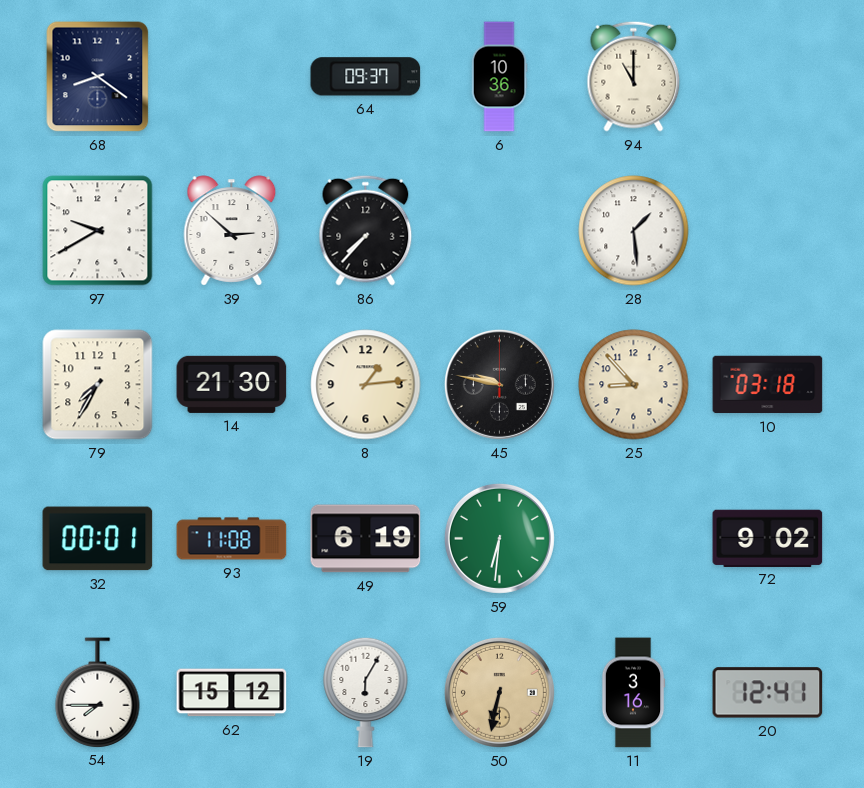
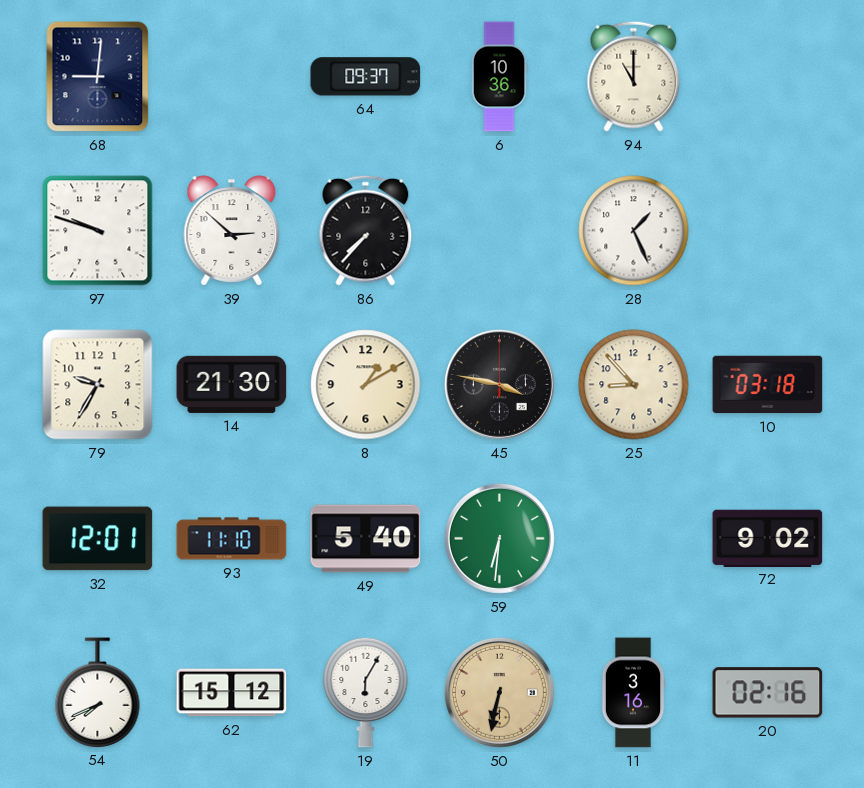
68: 8:21 -> 9:01 (98, 77)
97: 9:40 -> 9:48 (98, 231)
28: 1:29 -> 1:26 (634, 231)
79: 7:35 -> 9:35 (98, 385)
8: 1:14 -> 1:10 (366, 385)
45: 9:47 -> 3:47 (499, 384)
32: 00:01 -> 12:01 (98, 539)
93: 11:08 -> 11:10 (232, 539)
49: 6:19 -> 5:40 (366, 539)
54: 7:45 -> 7:41 (98, 692)
20: 12:41 -> 02:16 (768, 693)
